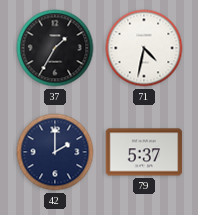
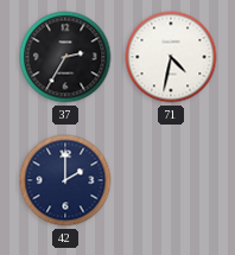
37: 1:35 -> 2:35 (65, 57)
79: 5:37 -> none (144, 152)
